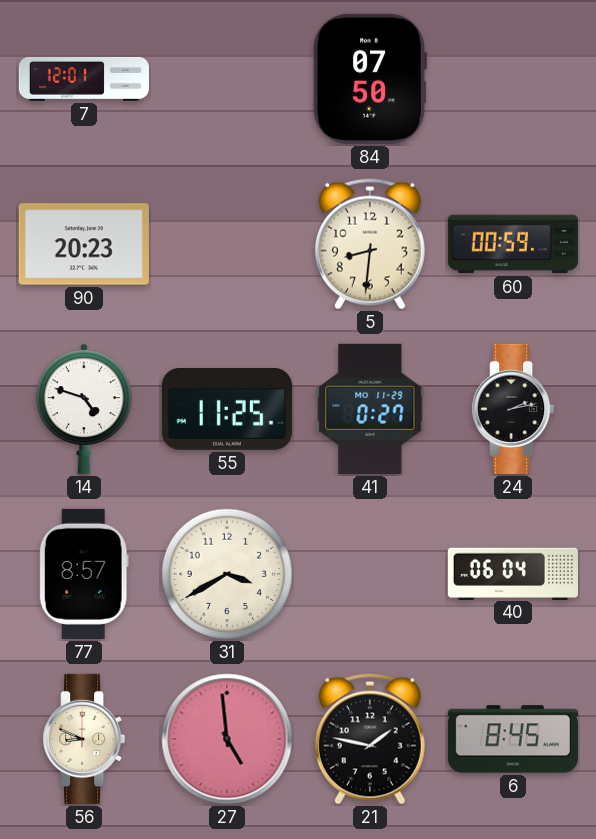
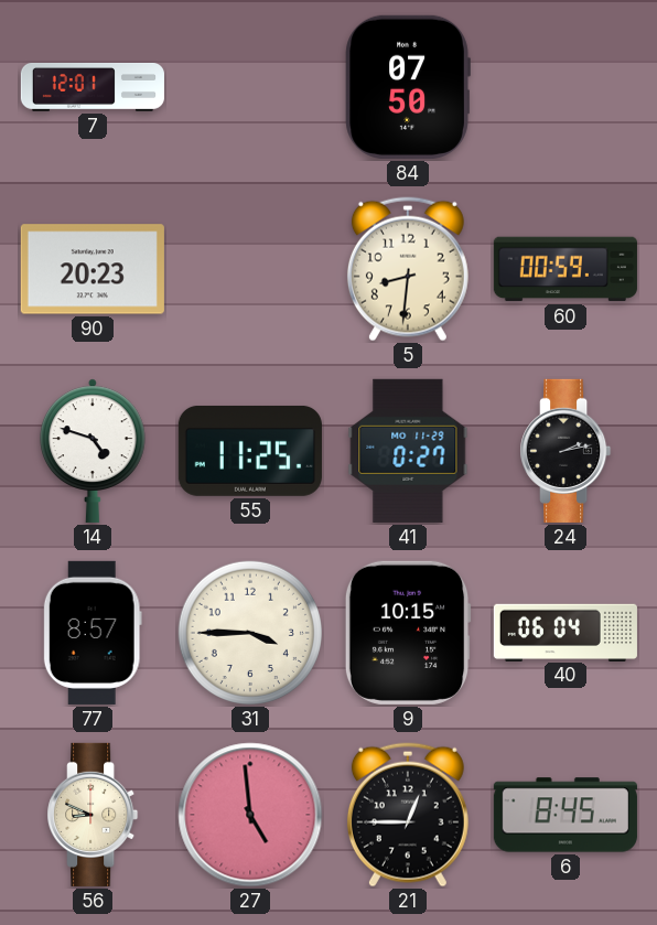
31: 3:40 -> 3:45 (250, 633)
9: none -> 10:15 (408, 633)
21: 1:47 -> 12:45 (408, 815)
